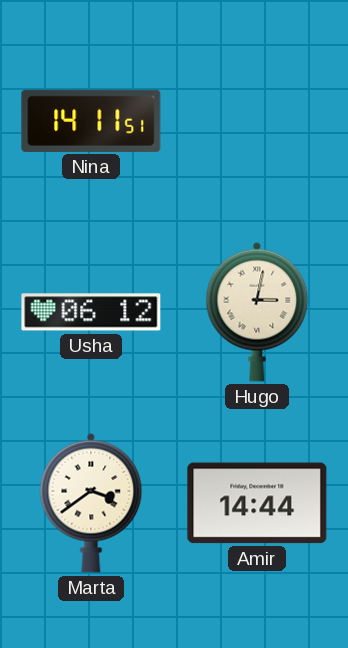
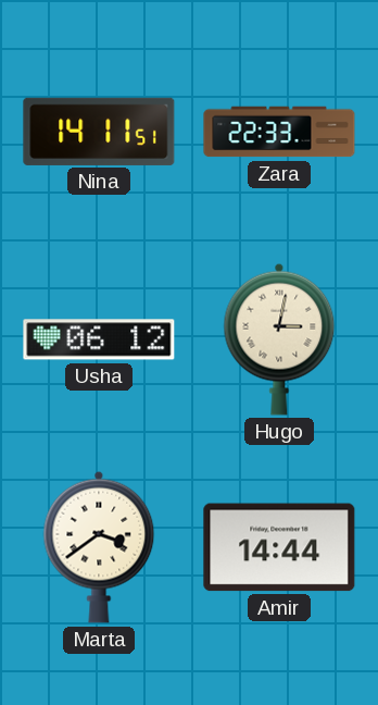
Zara: none -> 22:33 (279, 132)
